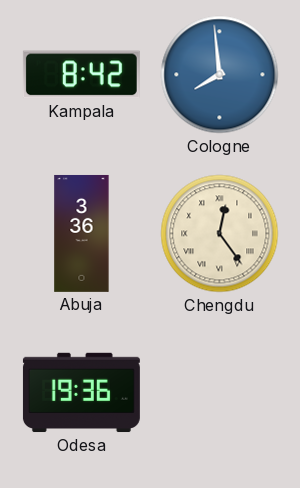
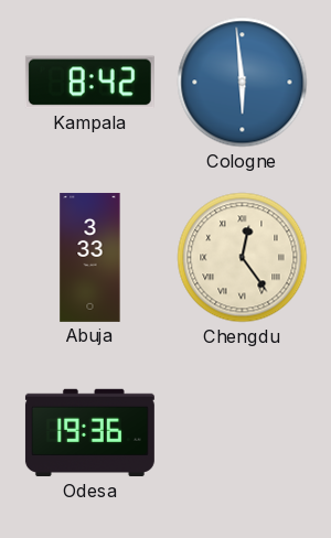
Cologne: 7:59 -> 5:59 (243, 83)
Abuja: 3:36 -> 3:33 (90, 257)
